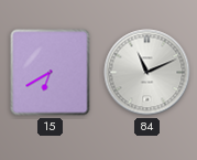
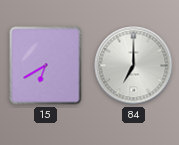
84: 11:11 -> 7:00 (134, 66)
